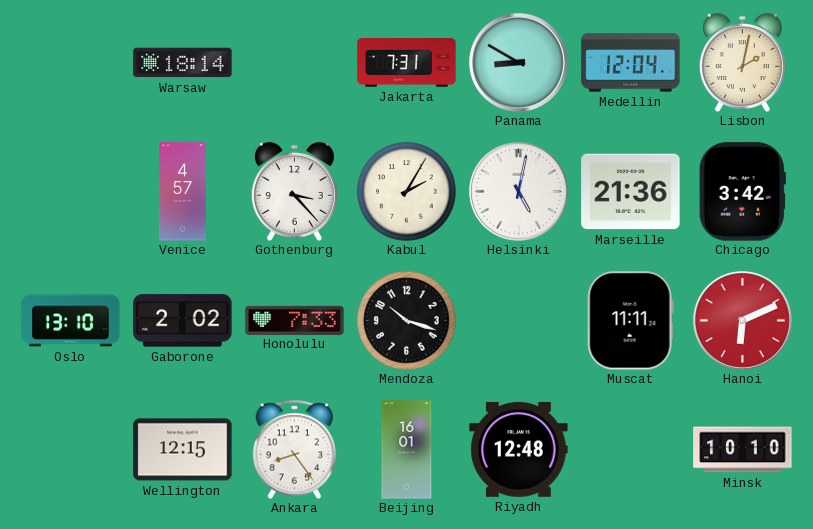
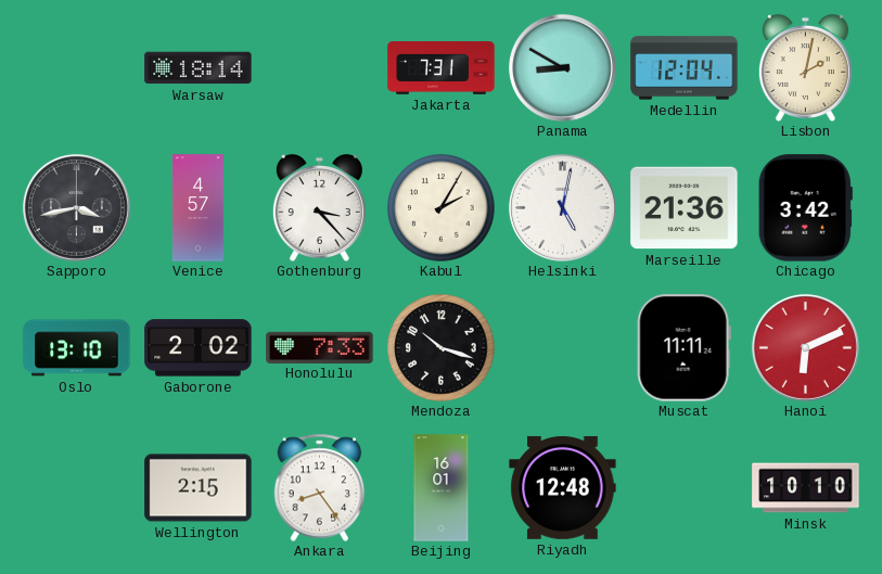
Sapporo: none -> 3:43 (76, 207)
Wellington: 12:15 -> 2:15 (199, 488)
